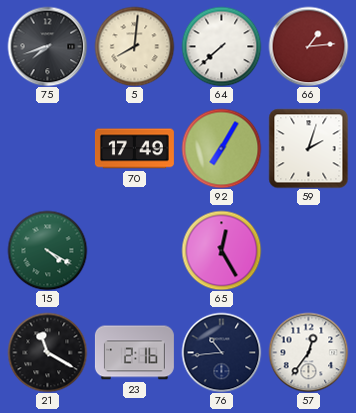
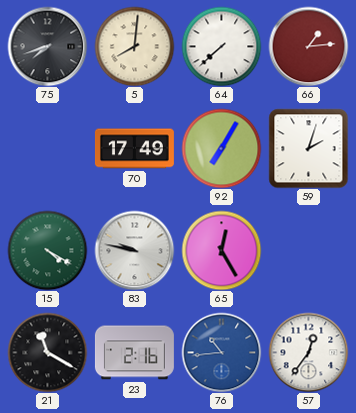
83: none -> 9:47 (134, 250)
76 dial: navy -> blue (221, 352)
